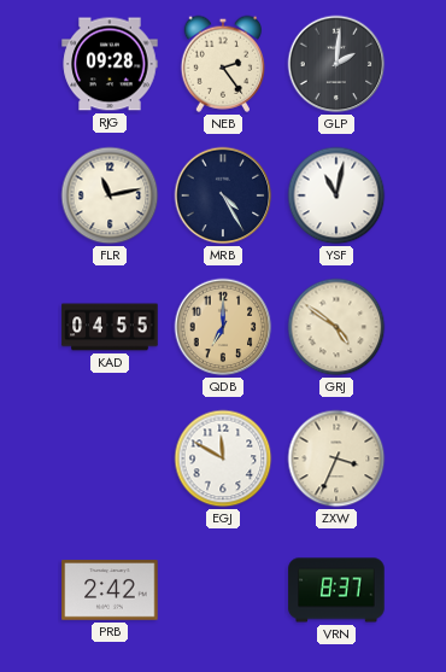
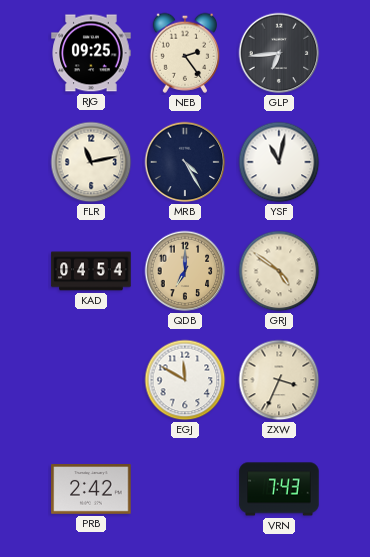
RJG: 09:28 -> 09:25 (91, 53)
GLP: 2:01 -> 6:44 (279, 53)
KAD: 04:55 -> 04:54 (91, 271)
VRN: 8:37 -> 7:43 (279, 489)
